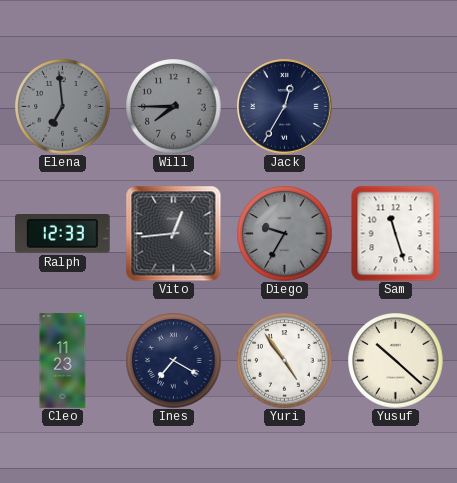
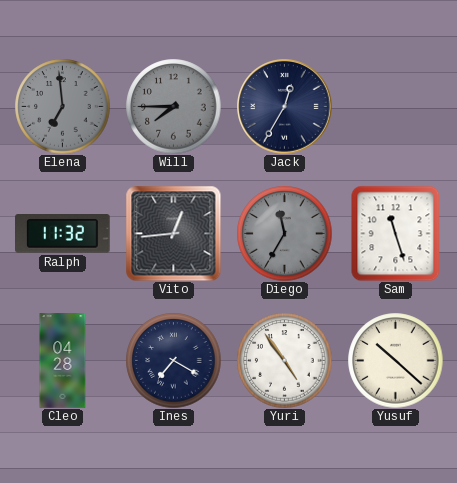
Ralph: 12:33 -> 11:32 (63, 234)
Diego: 9:35 -> 11:35 (284, 233)
Cleo: 11:23 -> 04:28 (63, 361)
